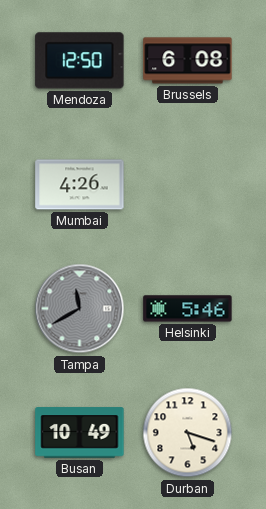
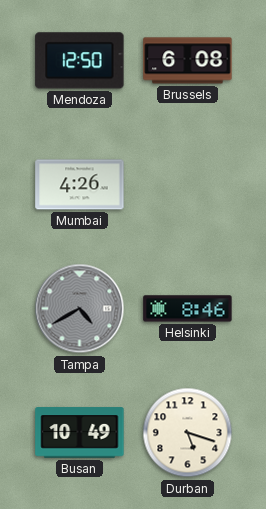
Tampa: 11:40 -> 4:40 (80, 309)
Helsinki: 5:46 -> 8:46 (188, 309)
